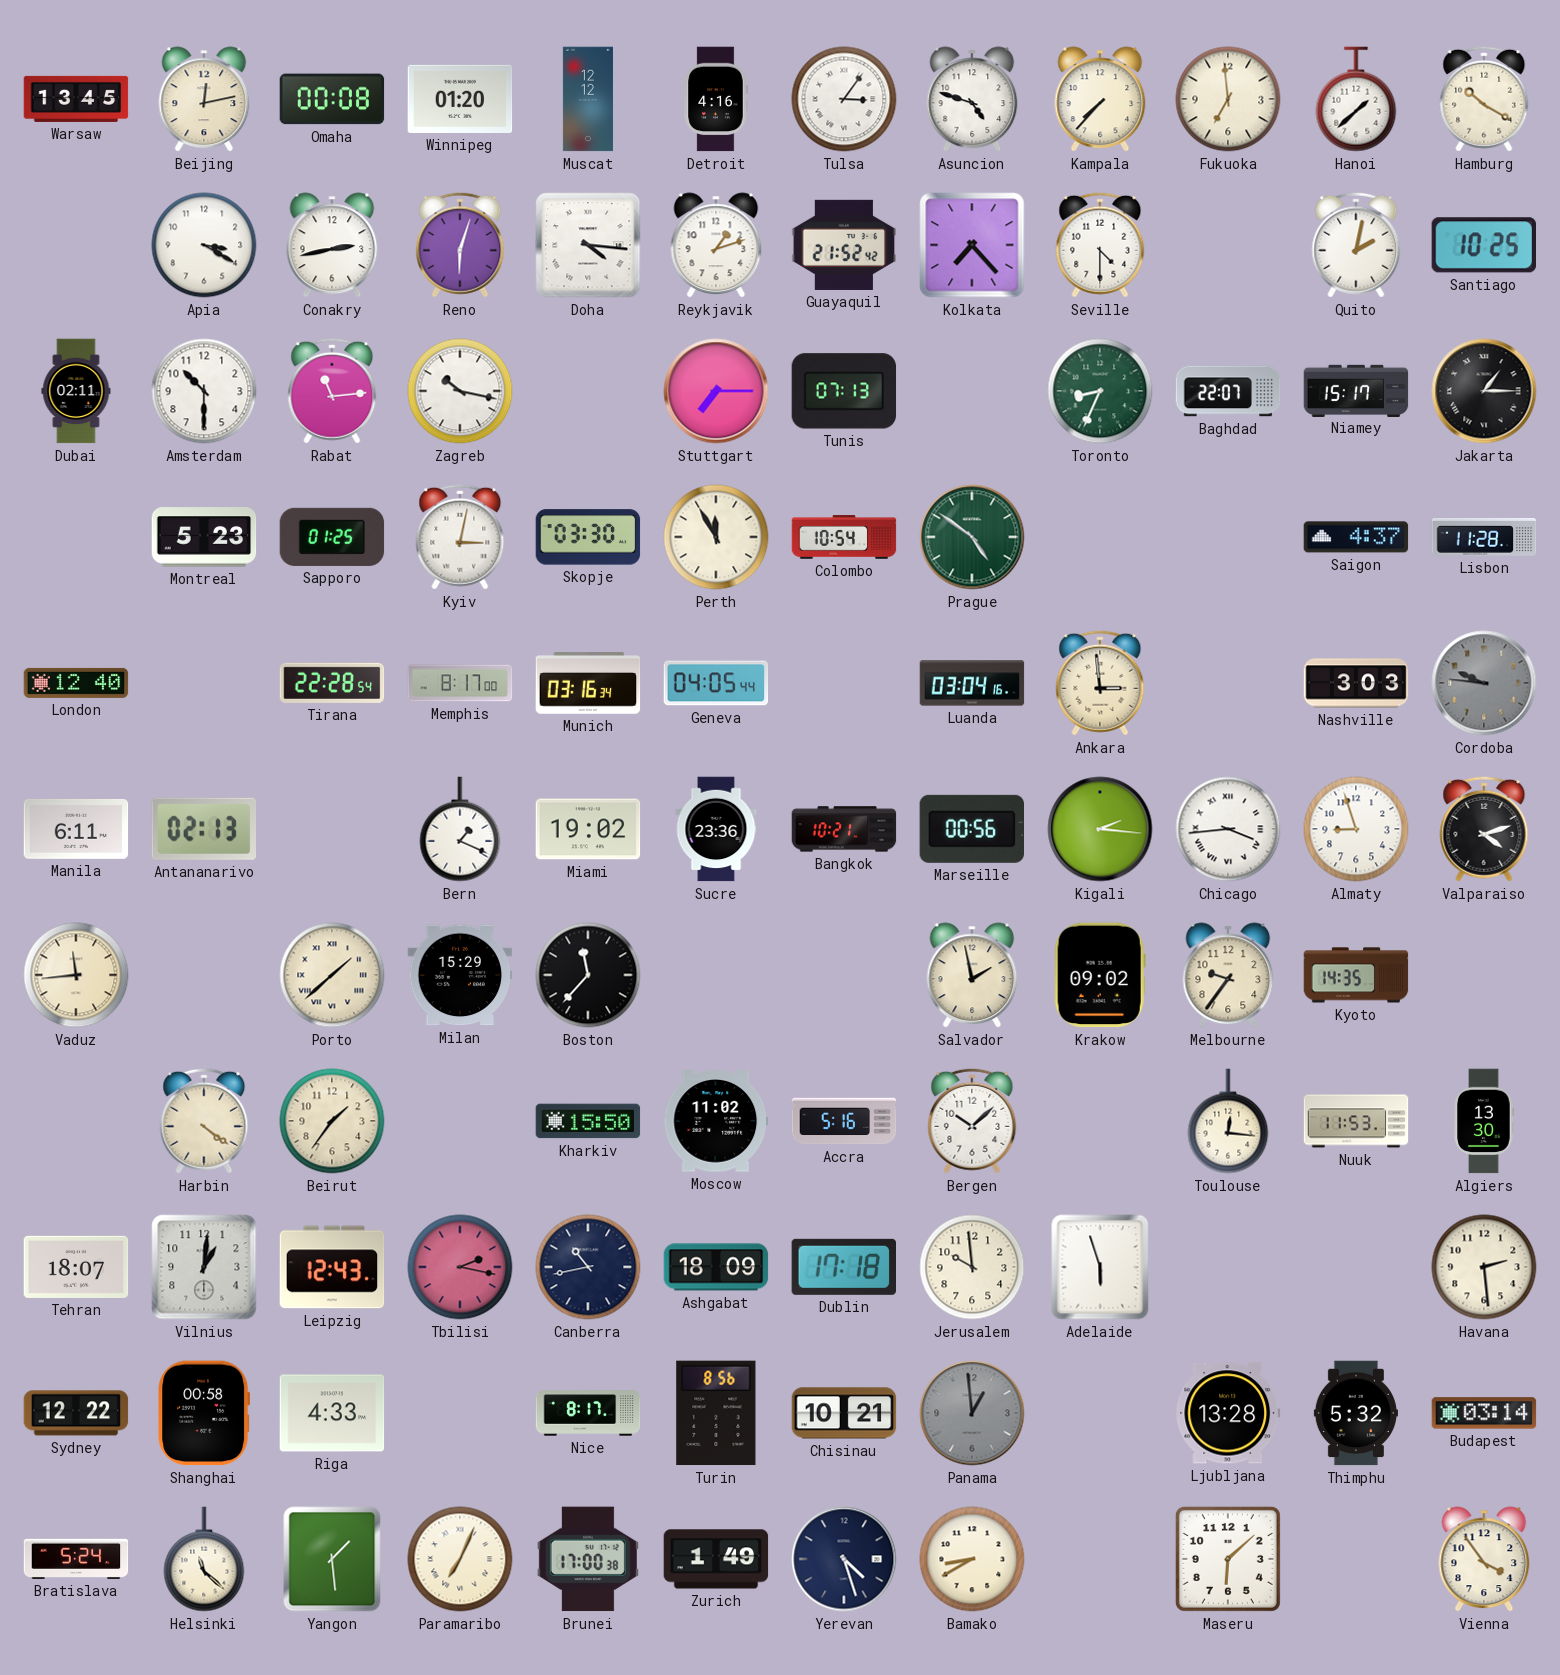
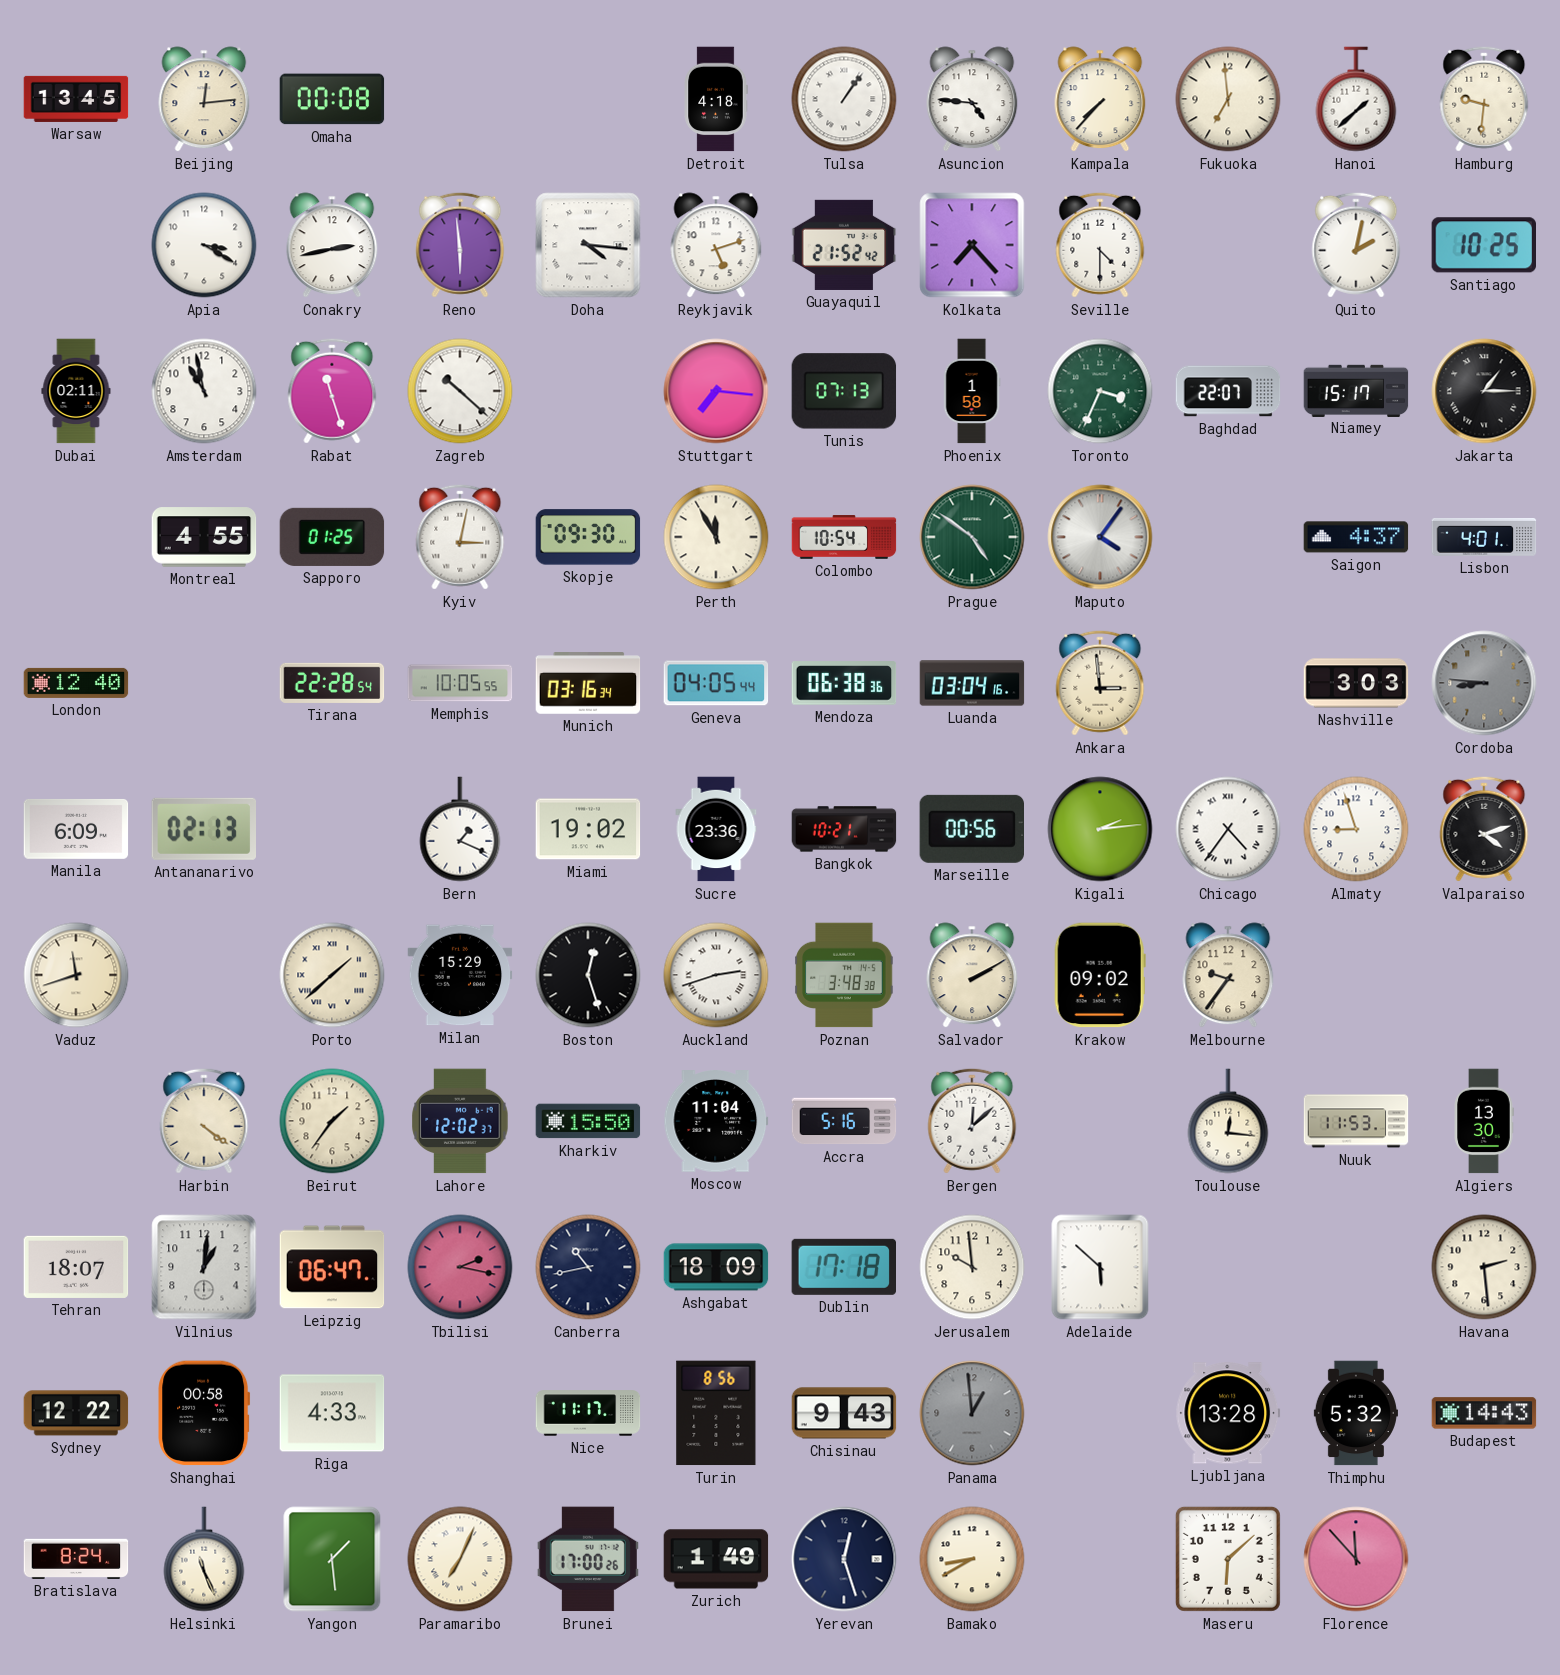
Beijing: 12:13 -> 12:14 (204, 99)
Winnipeg: 01:20 -> none (460, 99)
Muscat: 12:12 -> none (588, 99)
Detroit: 4:16 -> 4:18 (716, 99)
Tulsa: 3:06 -> 1:06 (844, 99)
Asuncion: 4:48 -> 4:46 (972, 99)
Hamburg: 10:20 -> 9:31 (1484, 99)
Reno: 6:03 -> 5:59 (460, 245)
Reykjavik: 1:12 -> 5:12 (716, 245)
Amsterdam: 10:30 -> 10:58 (204, 391)
Rabat: 11:14 -> 11:27 (332, 391)
Zagreb: 10:17 -> 10:22 (460, 391)
Stuttgart: 7:15 -> 7:16 (716, 391)
Phoenix: none -> 1:58 (972, 391)
Toronto: 8:34 -> 3:34 (1100, 391)
Montreal: 5:23 -> 4:55 (204, 537)
Skopje: 03:30 -> 09:30 (588, 537)
Maputo: none -> 4:06 (1100, 537)
Lisbon: 11:28 -> 4:01 (1484, 538)
Memphis: 8:17 -> 10:05 (460, 683)
Mendoza: none -> 06:38 (844, 683)
Cordoba: 9:46 -> 8:46 (1484, 683)
Manila: 6:11 -> 6:09 (76, 829)
Kigali: 2:16 -> 2:14 (1100, 829)
Chicago: 3:44 -> 4:36 (1228, 829)
Vaduz: 11:44 -> 11:42 (76, 975)
Boston: 11:37 -> 12:27 (588, 975)
Auckland: none -> 2:42 (716, 975)
Poznan: none -> 3:48 (844, 975)
Salvador: 1:58 -> 2:10 (972, 975)
Kyoto: 14:35 -> none (1356, 975)
Lahore: none -> 12:02 (460, 1121)
Moscow: 11:02 -> 11:04 (716, 1121)
Bergen: 10:08 -> 12:08 (972, 1121)
Leipzig: 12:43 -> 06:47 (332, 1267)
Adelaide: 5:57 -> 5:52 (1100, 1267)
Nice: 8:17 -> 11:17 (588, 1413)
Chisinau: 10:21 -> 9:43 (844, 1413)
Budapest: 03:14 -> 14:43 (1484, 1413)
Bratislava: 5:24 -> 8:24 (76, 1559)
Helsinki: 11:22 -> 11:26 (204, 1559)
Brunei: 17:00:38 -> 17:00:26 (588, 1559)
Yerevan: 4:27 -> 12:27 (844, 1559)
Florence: none -> 11:53 (1356, 1559)
Vienna: 3:54 -> none (1484, 1559)
